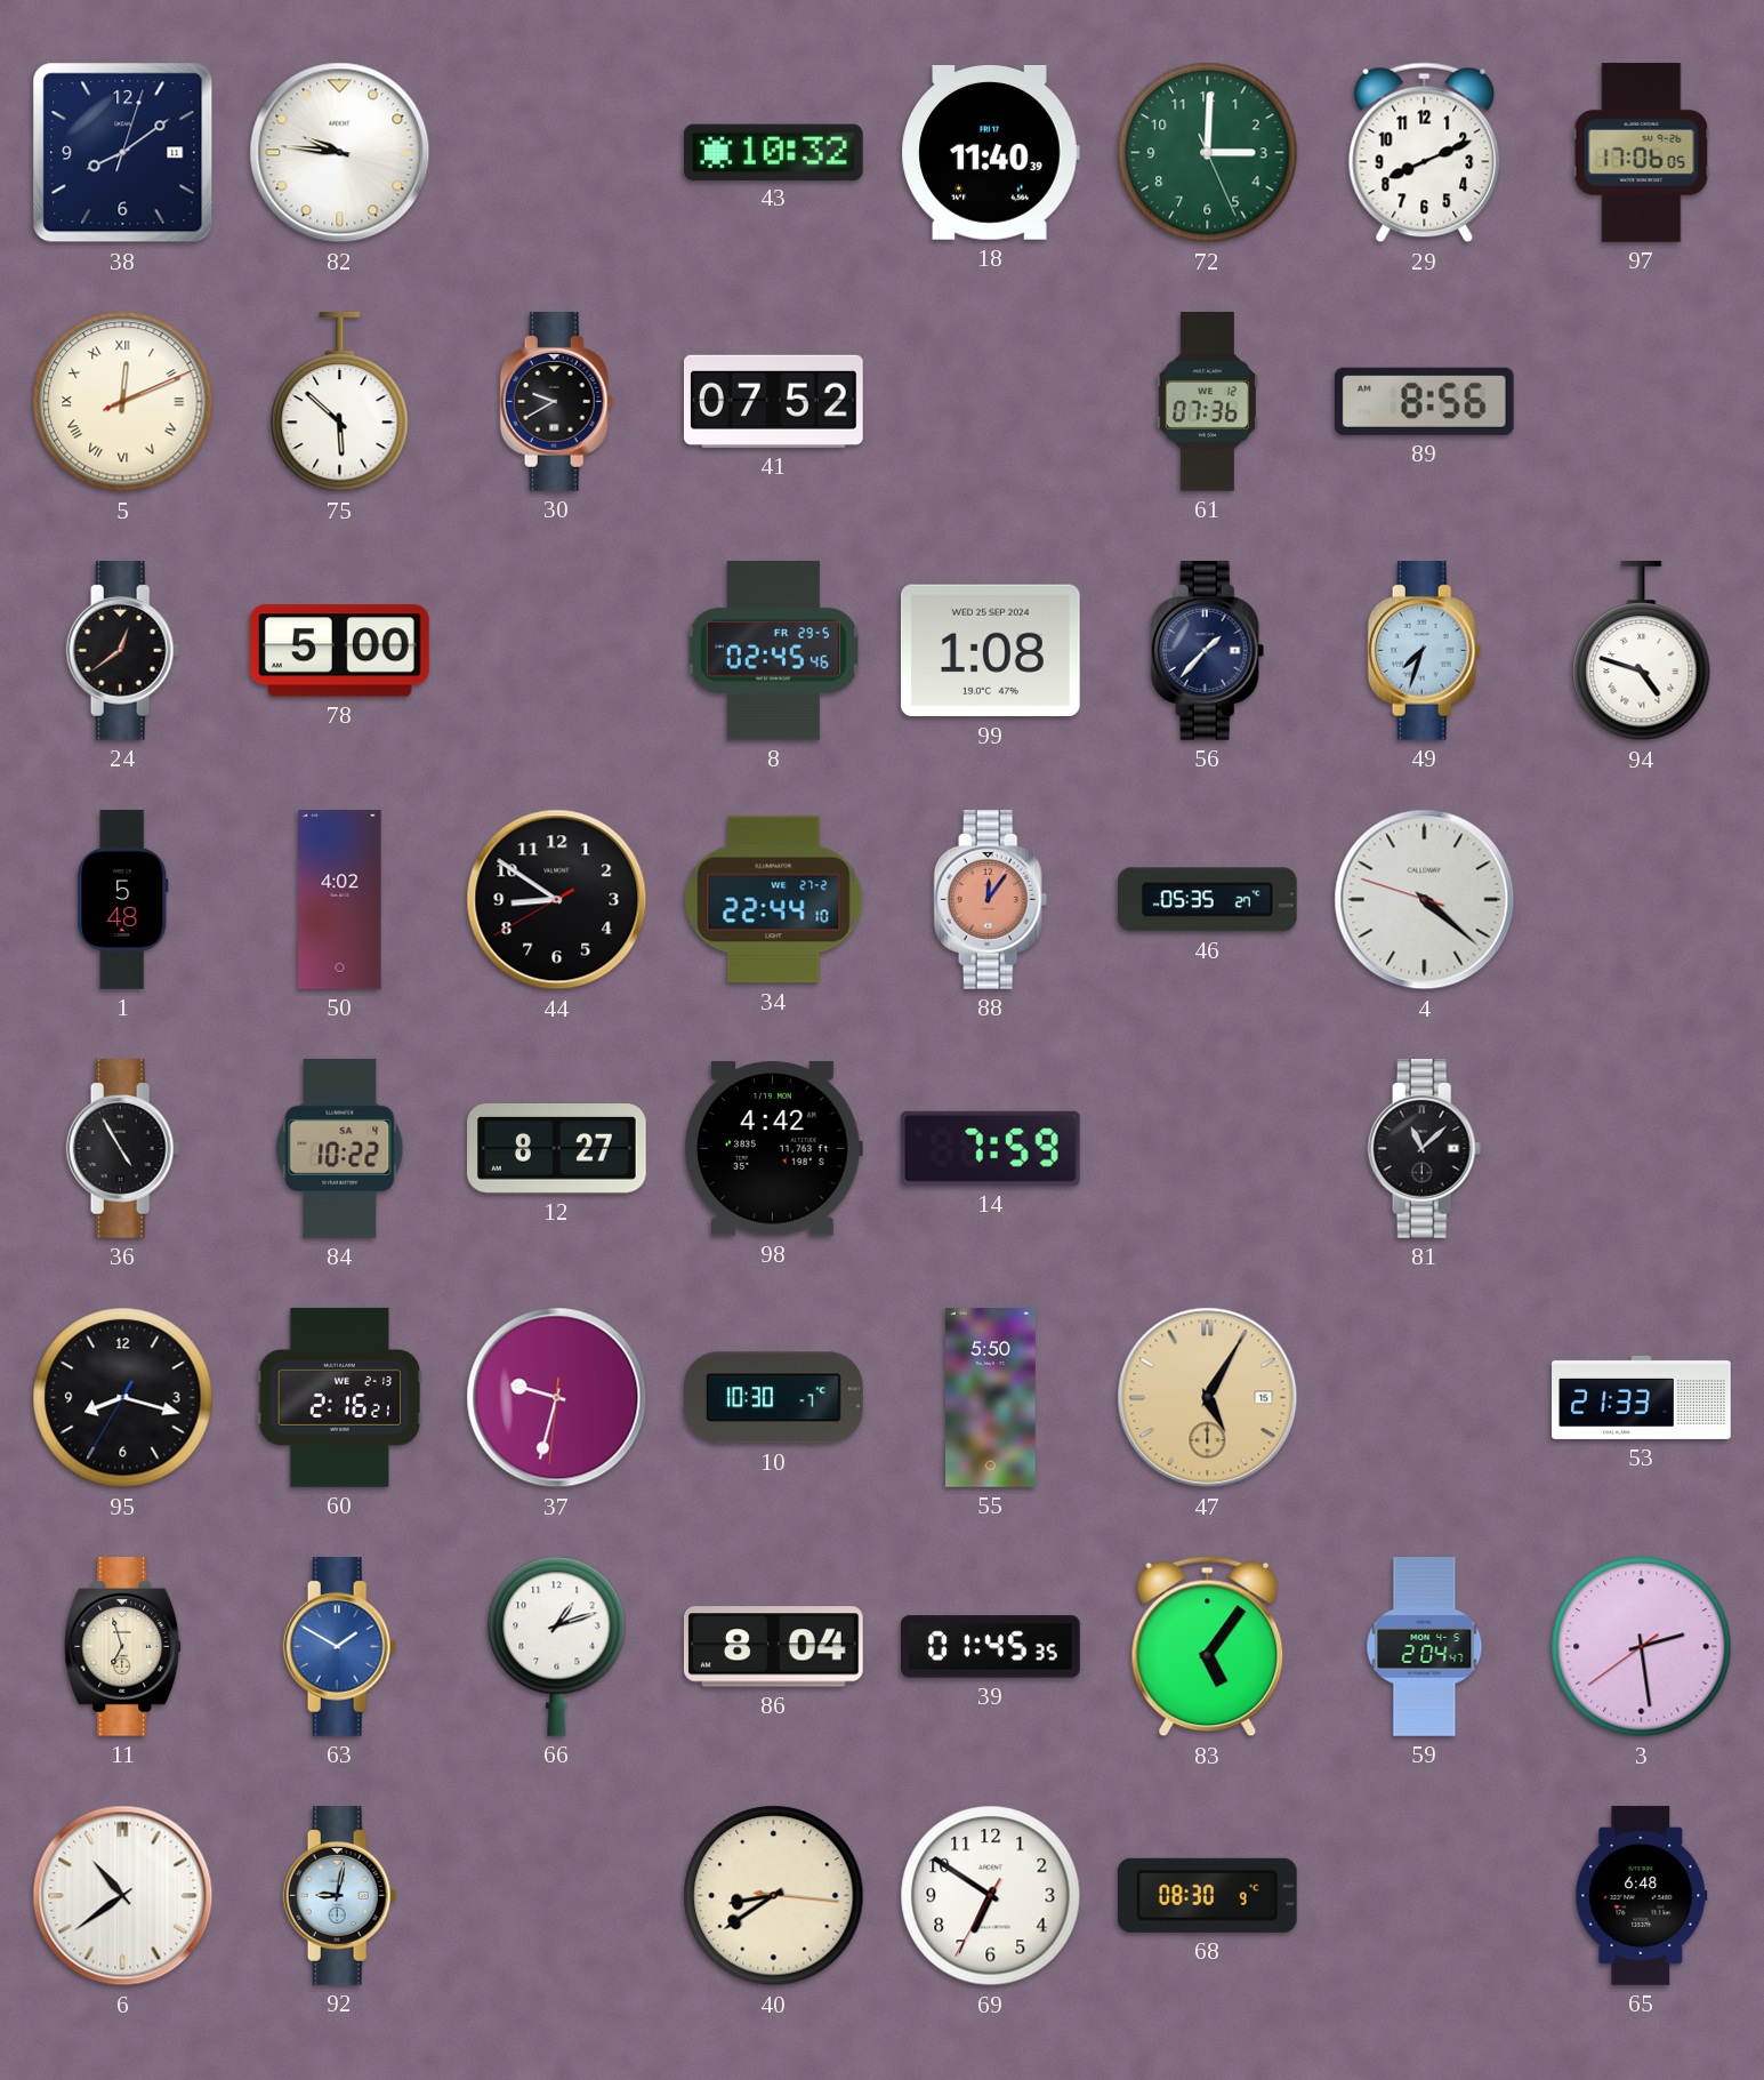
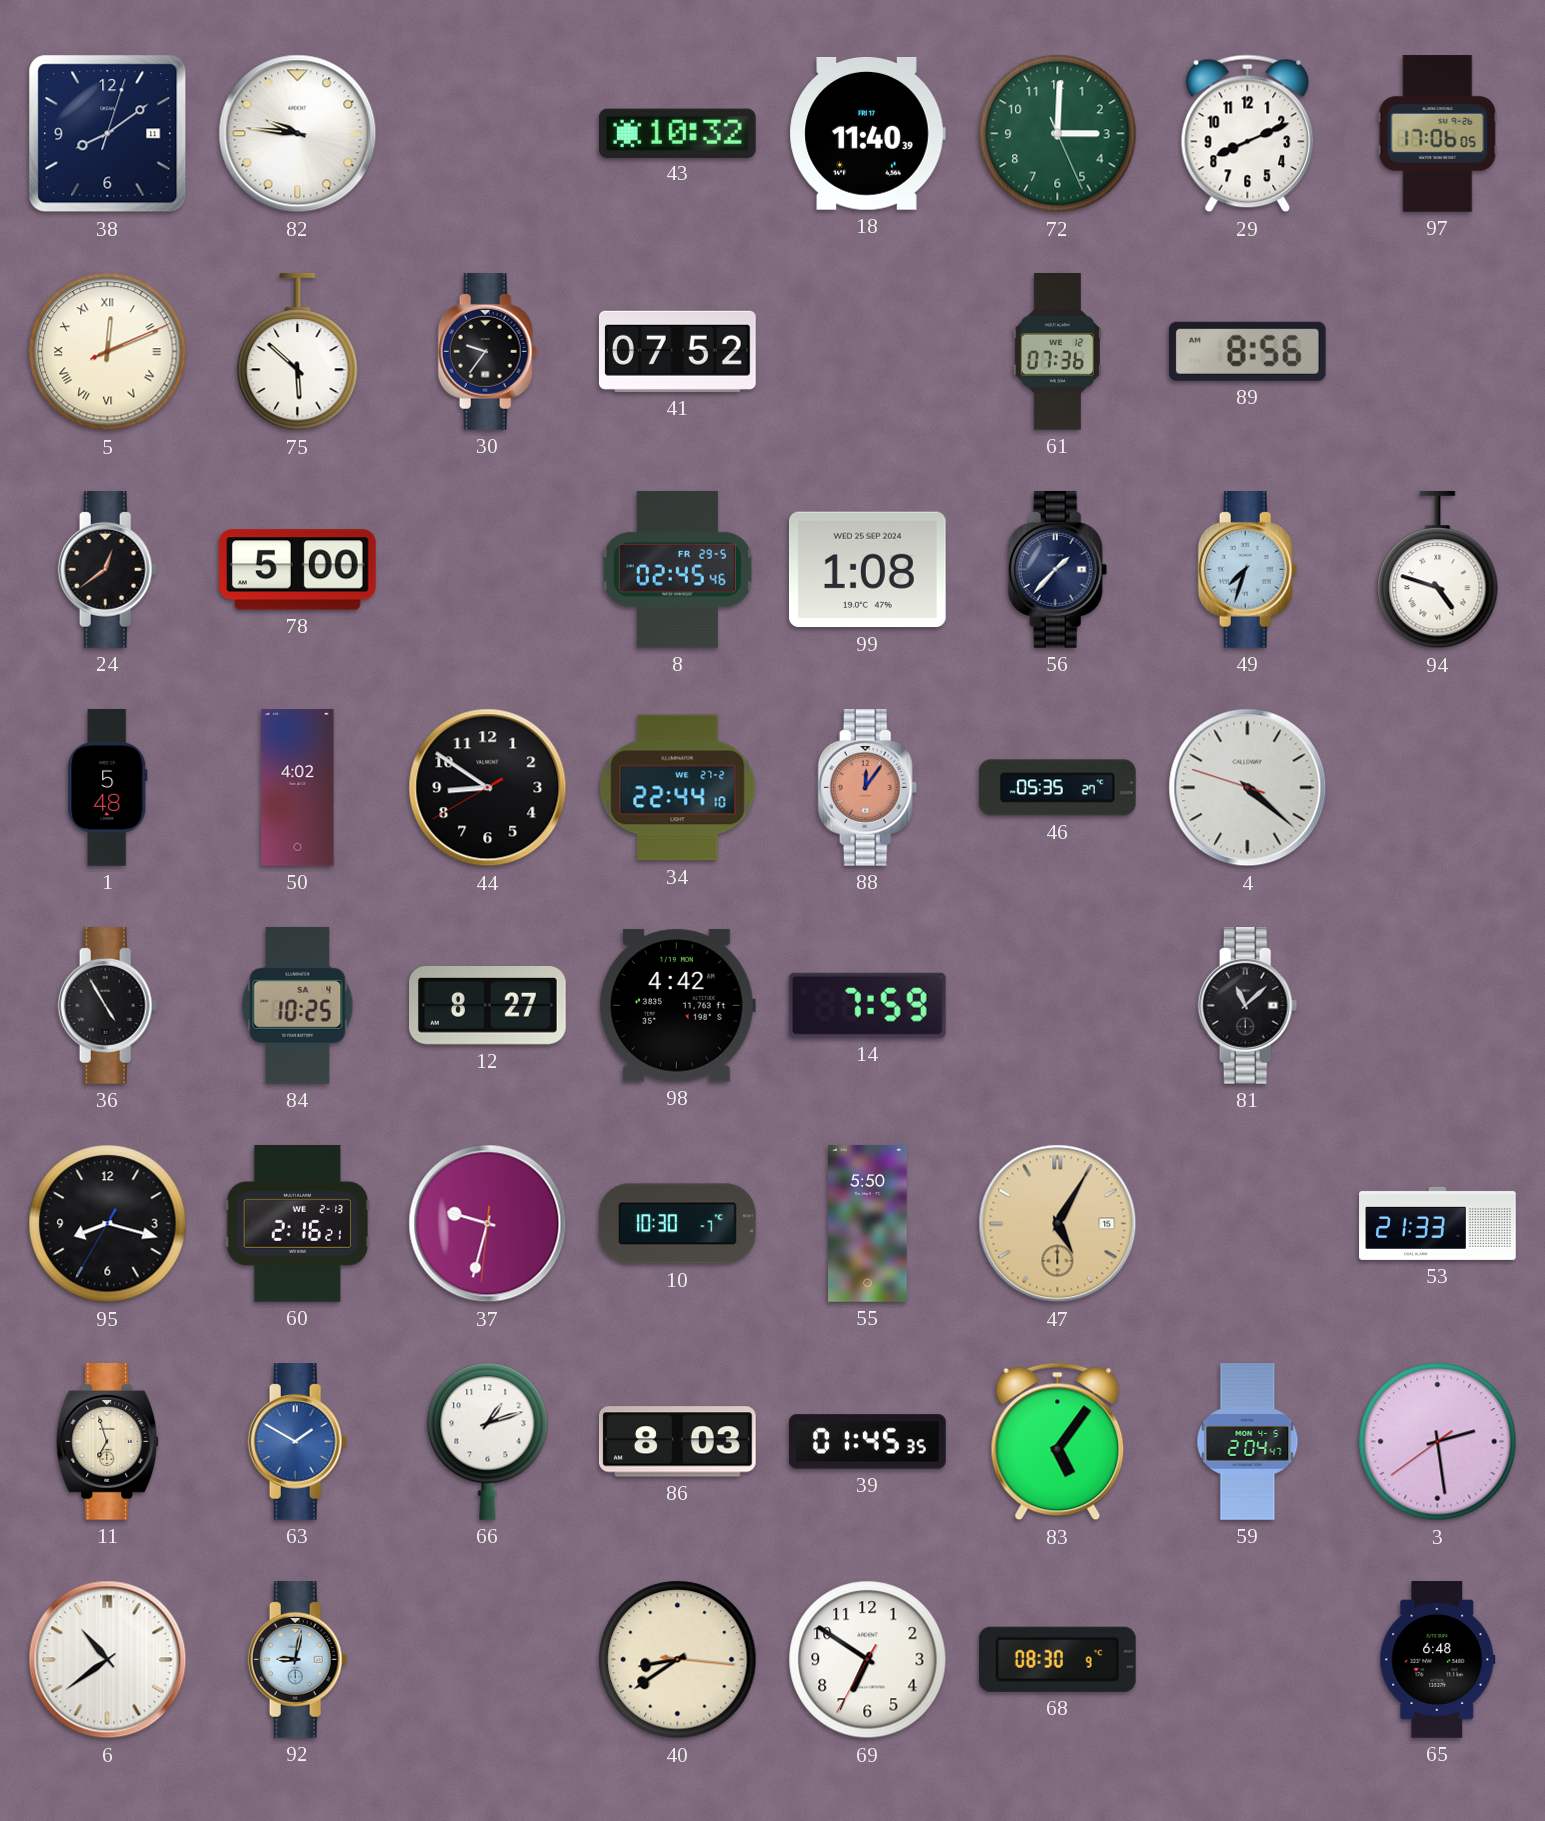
30: 9:40 -> 9:36 (488, 352)
84: 10:22 -> 10:25 (298, 1005)
86: 8:04 -> 8:03 (677, 1442)
